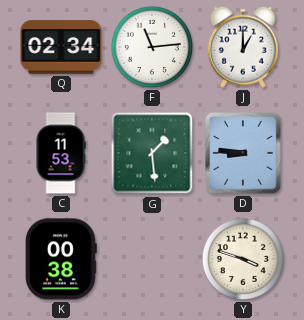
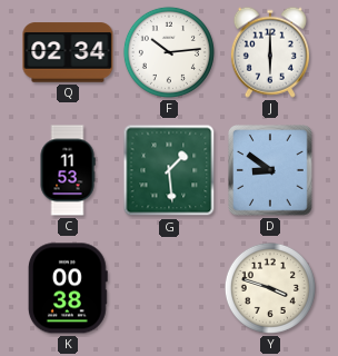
F: 11:14 -> 10:14 (169, 52)
J: 1:00 -> 6:00 (270, 52)
D: 8:46 -> 8:51 (270, 170)
